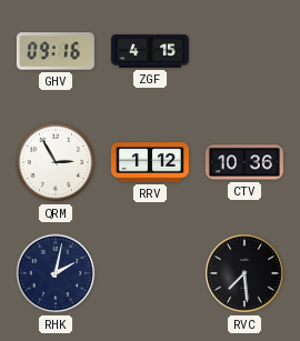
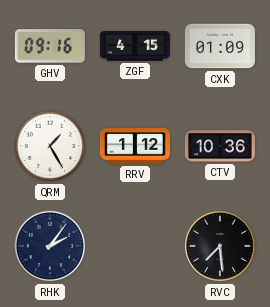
CXK: none -> 01:09 (220, 46)
QRM: 2:55 -> 1:25 (50, 146)
RHK: 2:02 -> 2:06 (50, 246)
